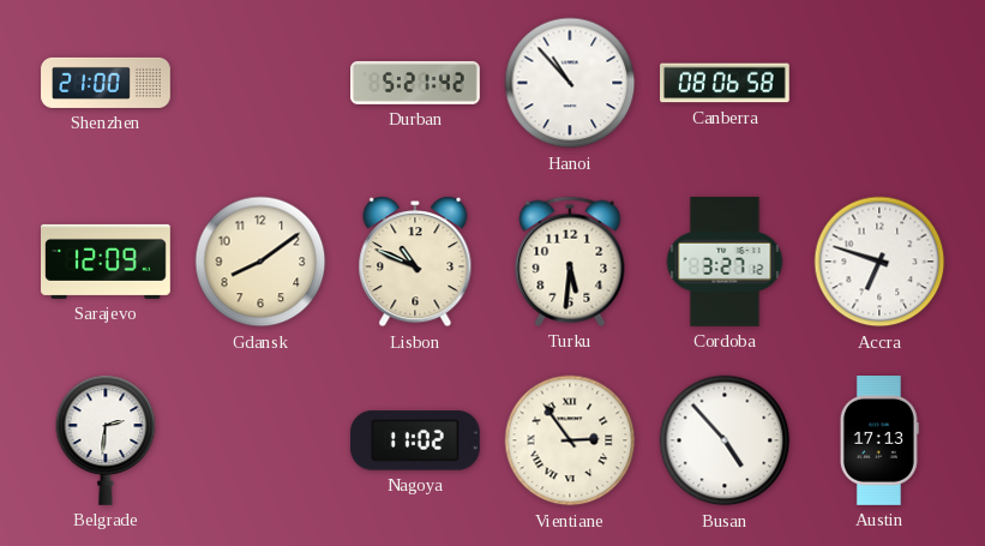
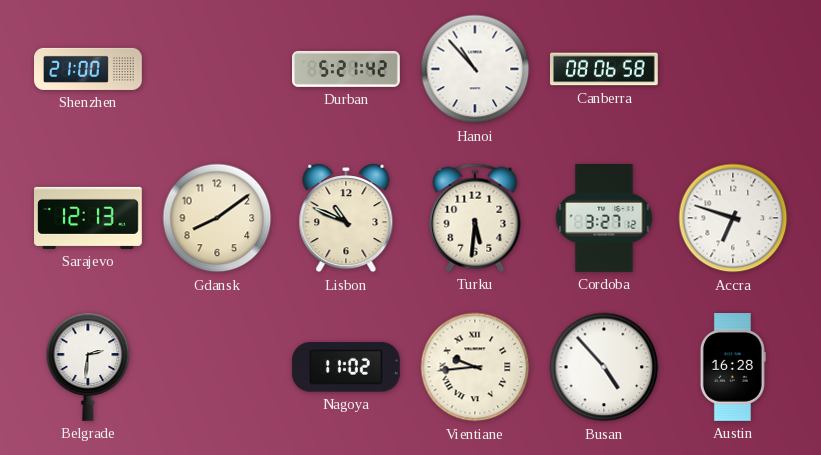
Sarajevo: 12:09 -> 12:13 (89, 218)
Vientiane: 2:54 -> 9:44 (475, 367)
Austin: 17:13 -> 16:28 (733, 368)
